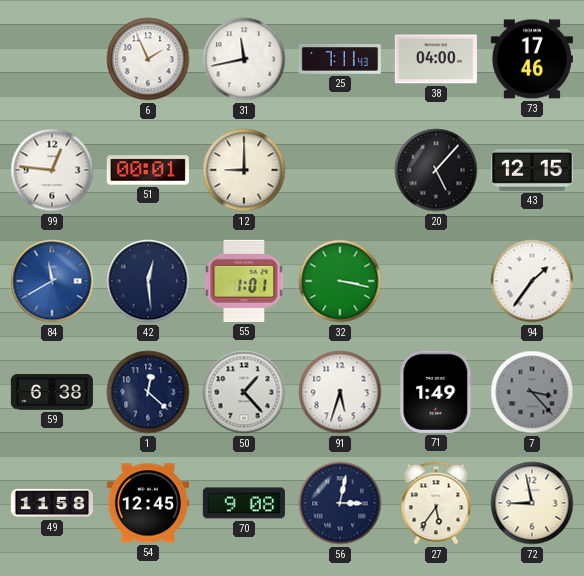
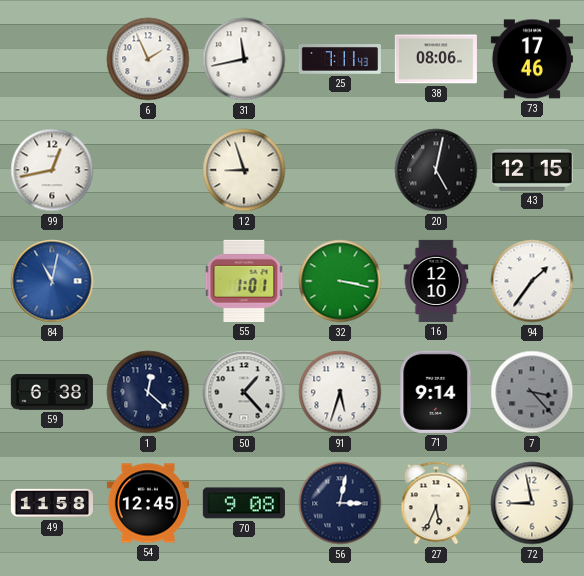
38: 04:00 -> 08:06 (436, 59)
99: 12:46 -> 12:43 (52, 170)
51: 00:01 -> none (148, 170)
12: 9:00 -> 8:57 (244, 170)
20: 5:07 -> 5:02 (436, 170)
84: 11:40 -> 11:02 (52, 281)
42: 12:29 -> none (148, 281)
16: none -> 12:10 (436, 281)
71: 1:49 -> 9:14 (436, 392)
27: 5:36 -> 5:34 (436, 503)
